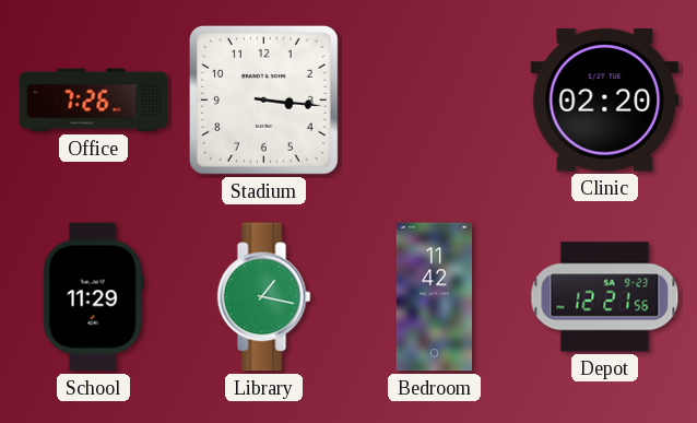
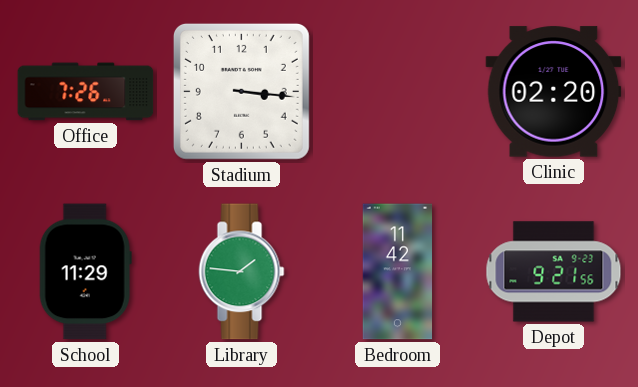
Library: 1:17 -> 1:46 (242, 272)
Depot: 12:21 -> 9:21 (554, 272)
